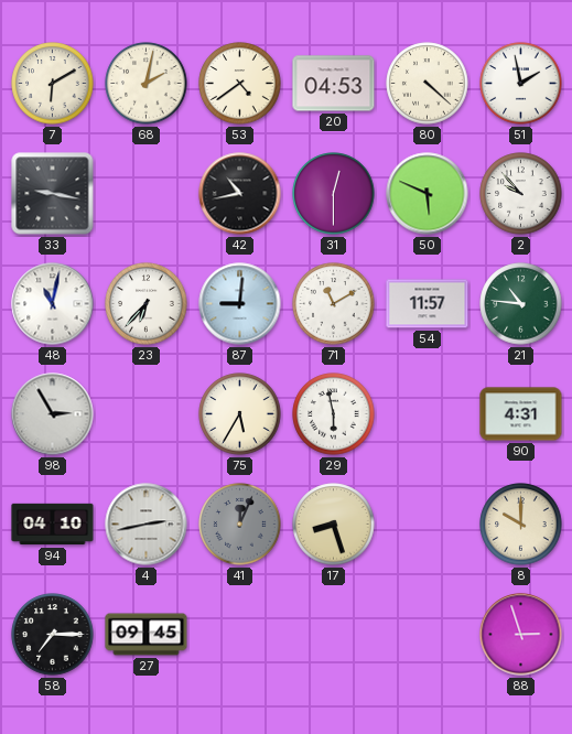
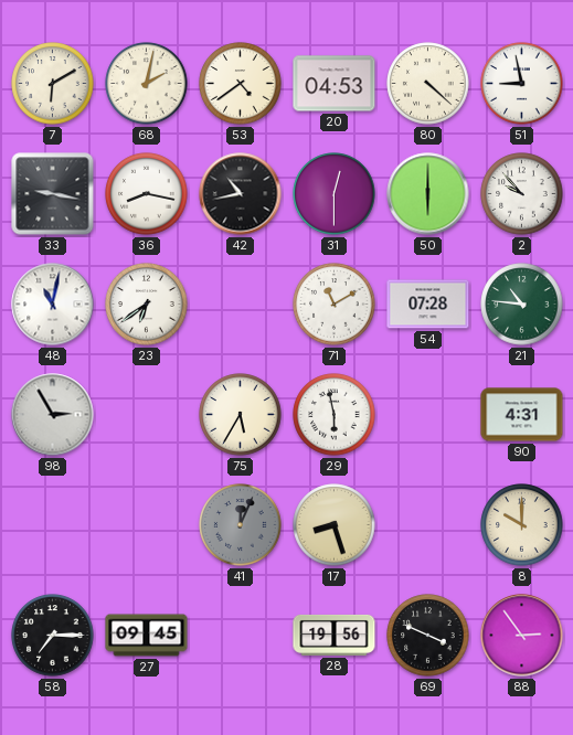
51: 1:58 -> 8:58 (522, 84)
36: none -> 8:17 (147, 194)
50: 5:49 -> 6:00 (428, 194)
23: 6:37 -> 6:39 (147, 305)
87: 9:01 -> none (240, 304)
54: 11:57 -> 07:28 (428, 305)
94: 04:10 -> none (53, 525)
4: 2:43 -> none (147, 525)
28: none -> 19:56 (335, 635)
69: none -> 3:49 (428, 636)
88: 2:57 -> 2:54 (522, 636)
